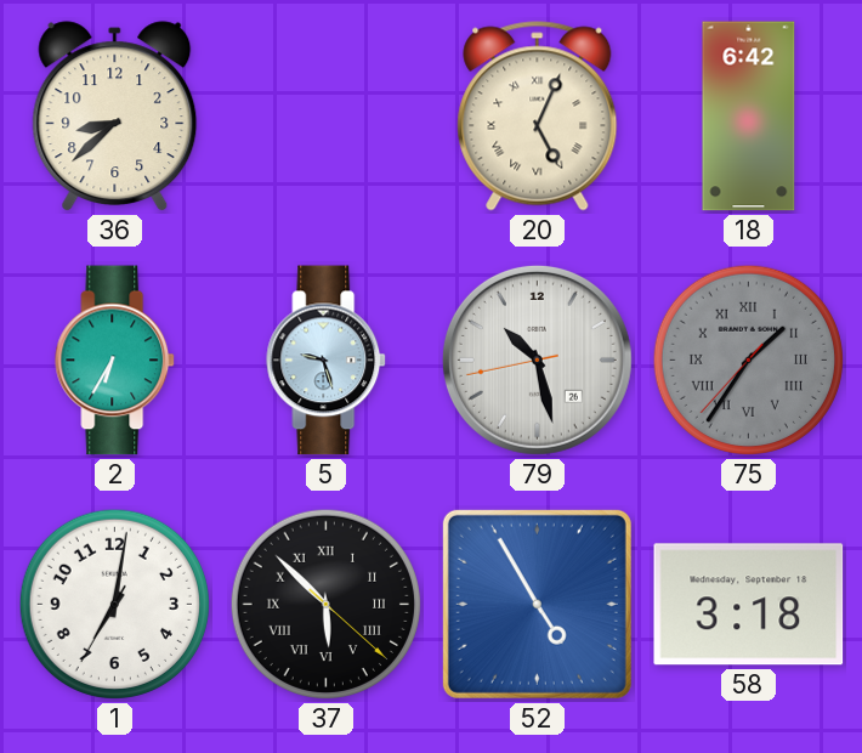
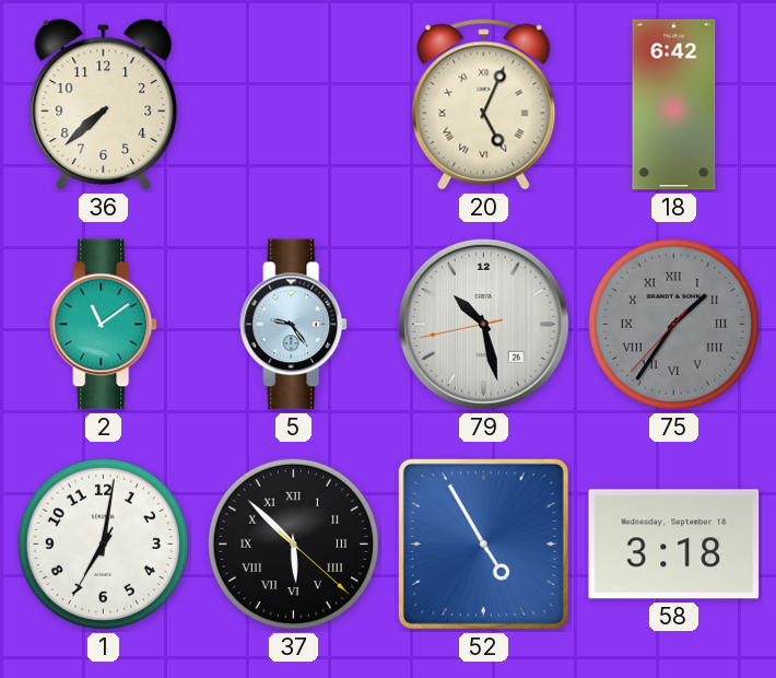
36: 8:38 -> 7:38 (104, 105)
2: 6:35 -> 11:09 (104, 325)
5: 9:27 -> 9:24 (294, 325)
